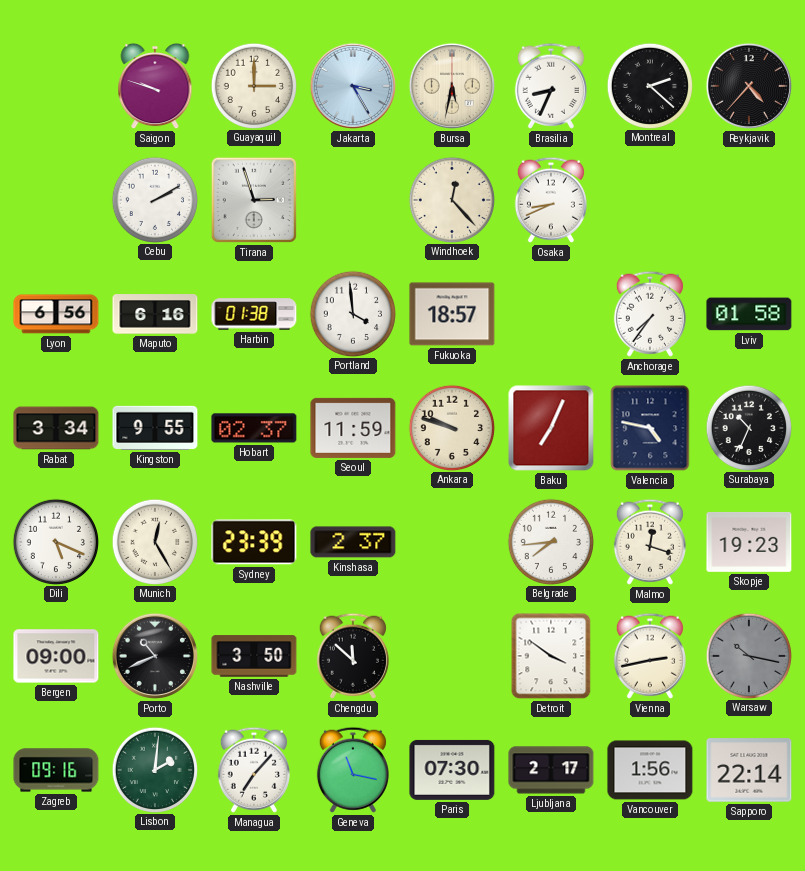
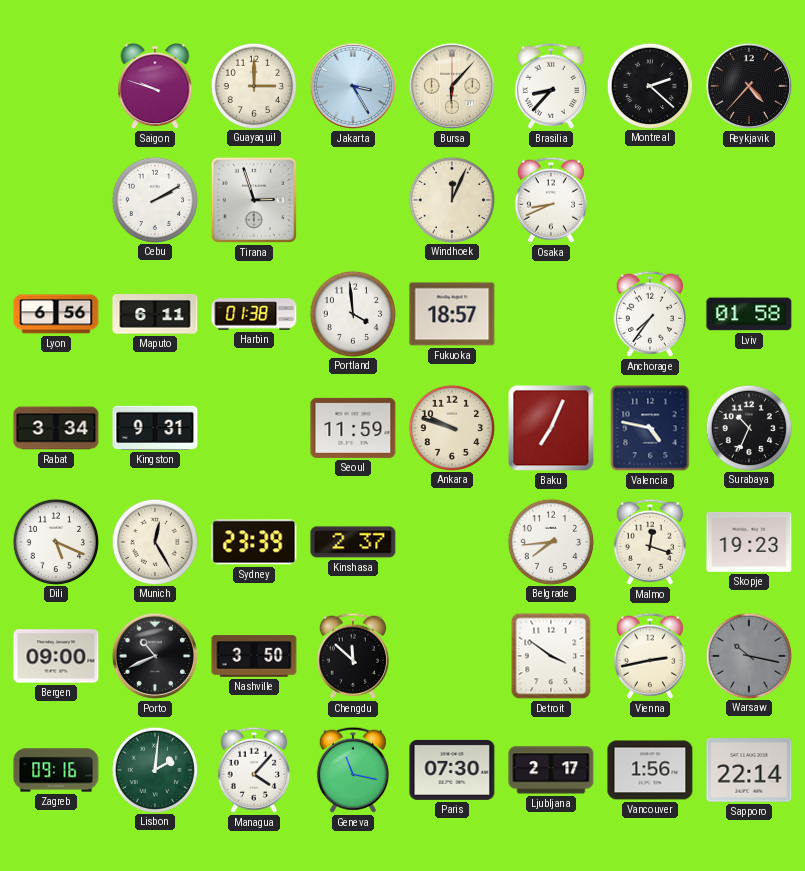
Bursa: 5:32 -> 6:07 (452, 86)
Brasilia: 8:34 -> 8:37 (551, 86)
Windhoek: 12:23 -> 12:04 (451, 199)
Maputo: 6:16 -> 6:11 (155, 314)
Kingston: 9:55 -> 9:31 (155, 428)
Hobart: 02:37 -> none (254, 428)
Managua: 7:07 -> 4:07 (254, 770)
